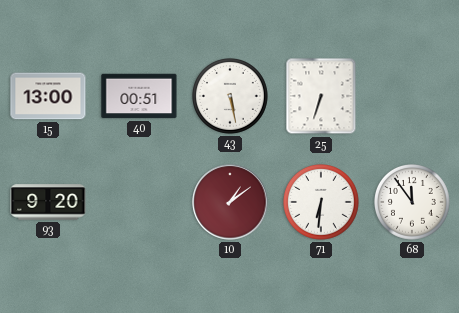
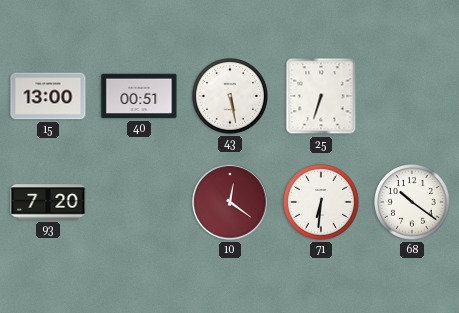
93: 9:20 -> 7:20 (48, 202)
10: 1:09 -> 12:21 (230, 202)
68: 11:54 -> 10:21 (413, 203)
